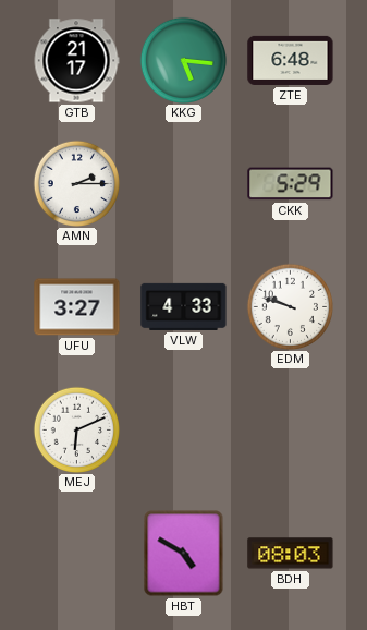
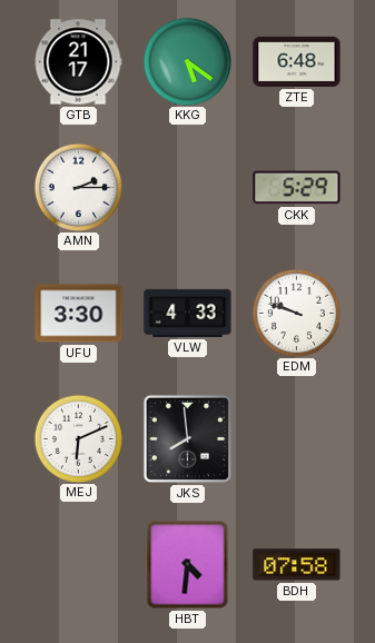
KKG: 5:16 -> 5:21 (187, 61)
UFU: 3:27 -> 3:30 (79, 314)
JKS: none -> 7:59 (187, 438)
HBT: 4:50 -> 4:31 (188, 565)
BDH: 08:03 -> 07:58 (297, 565)
